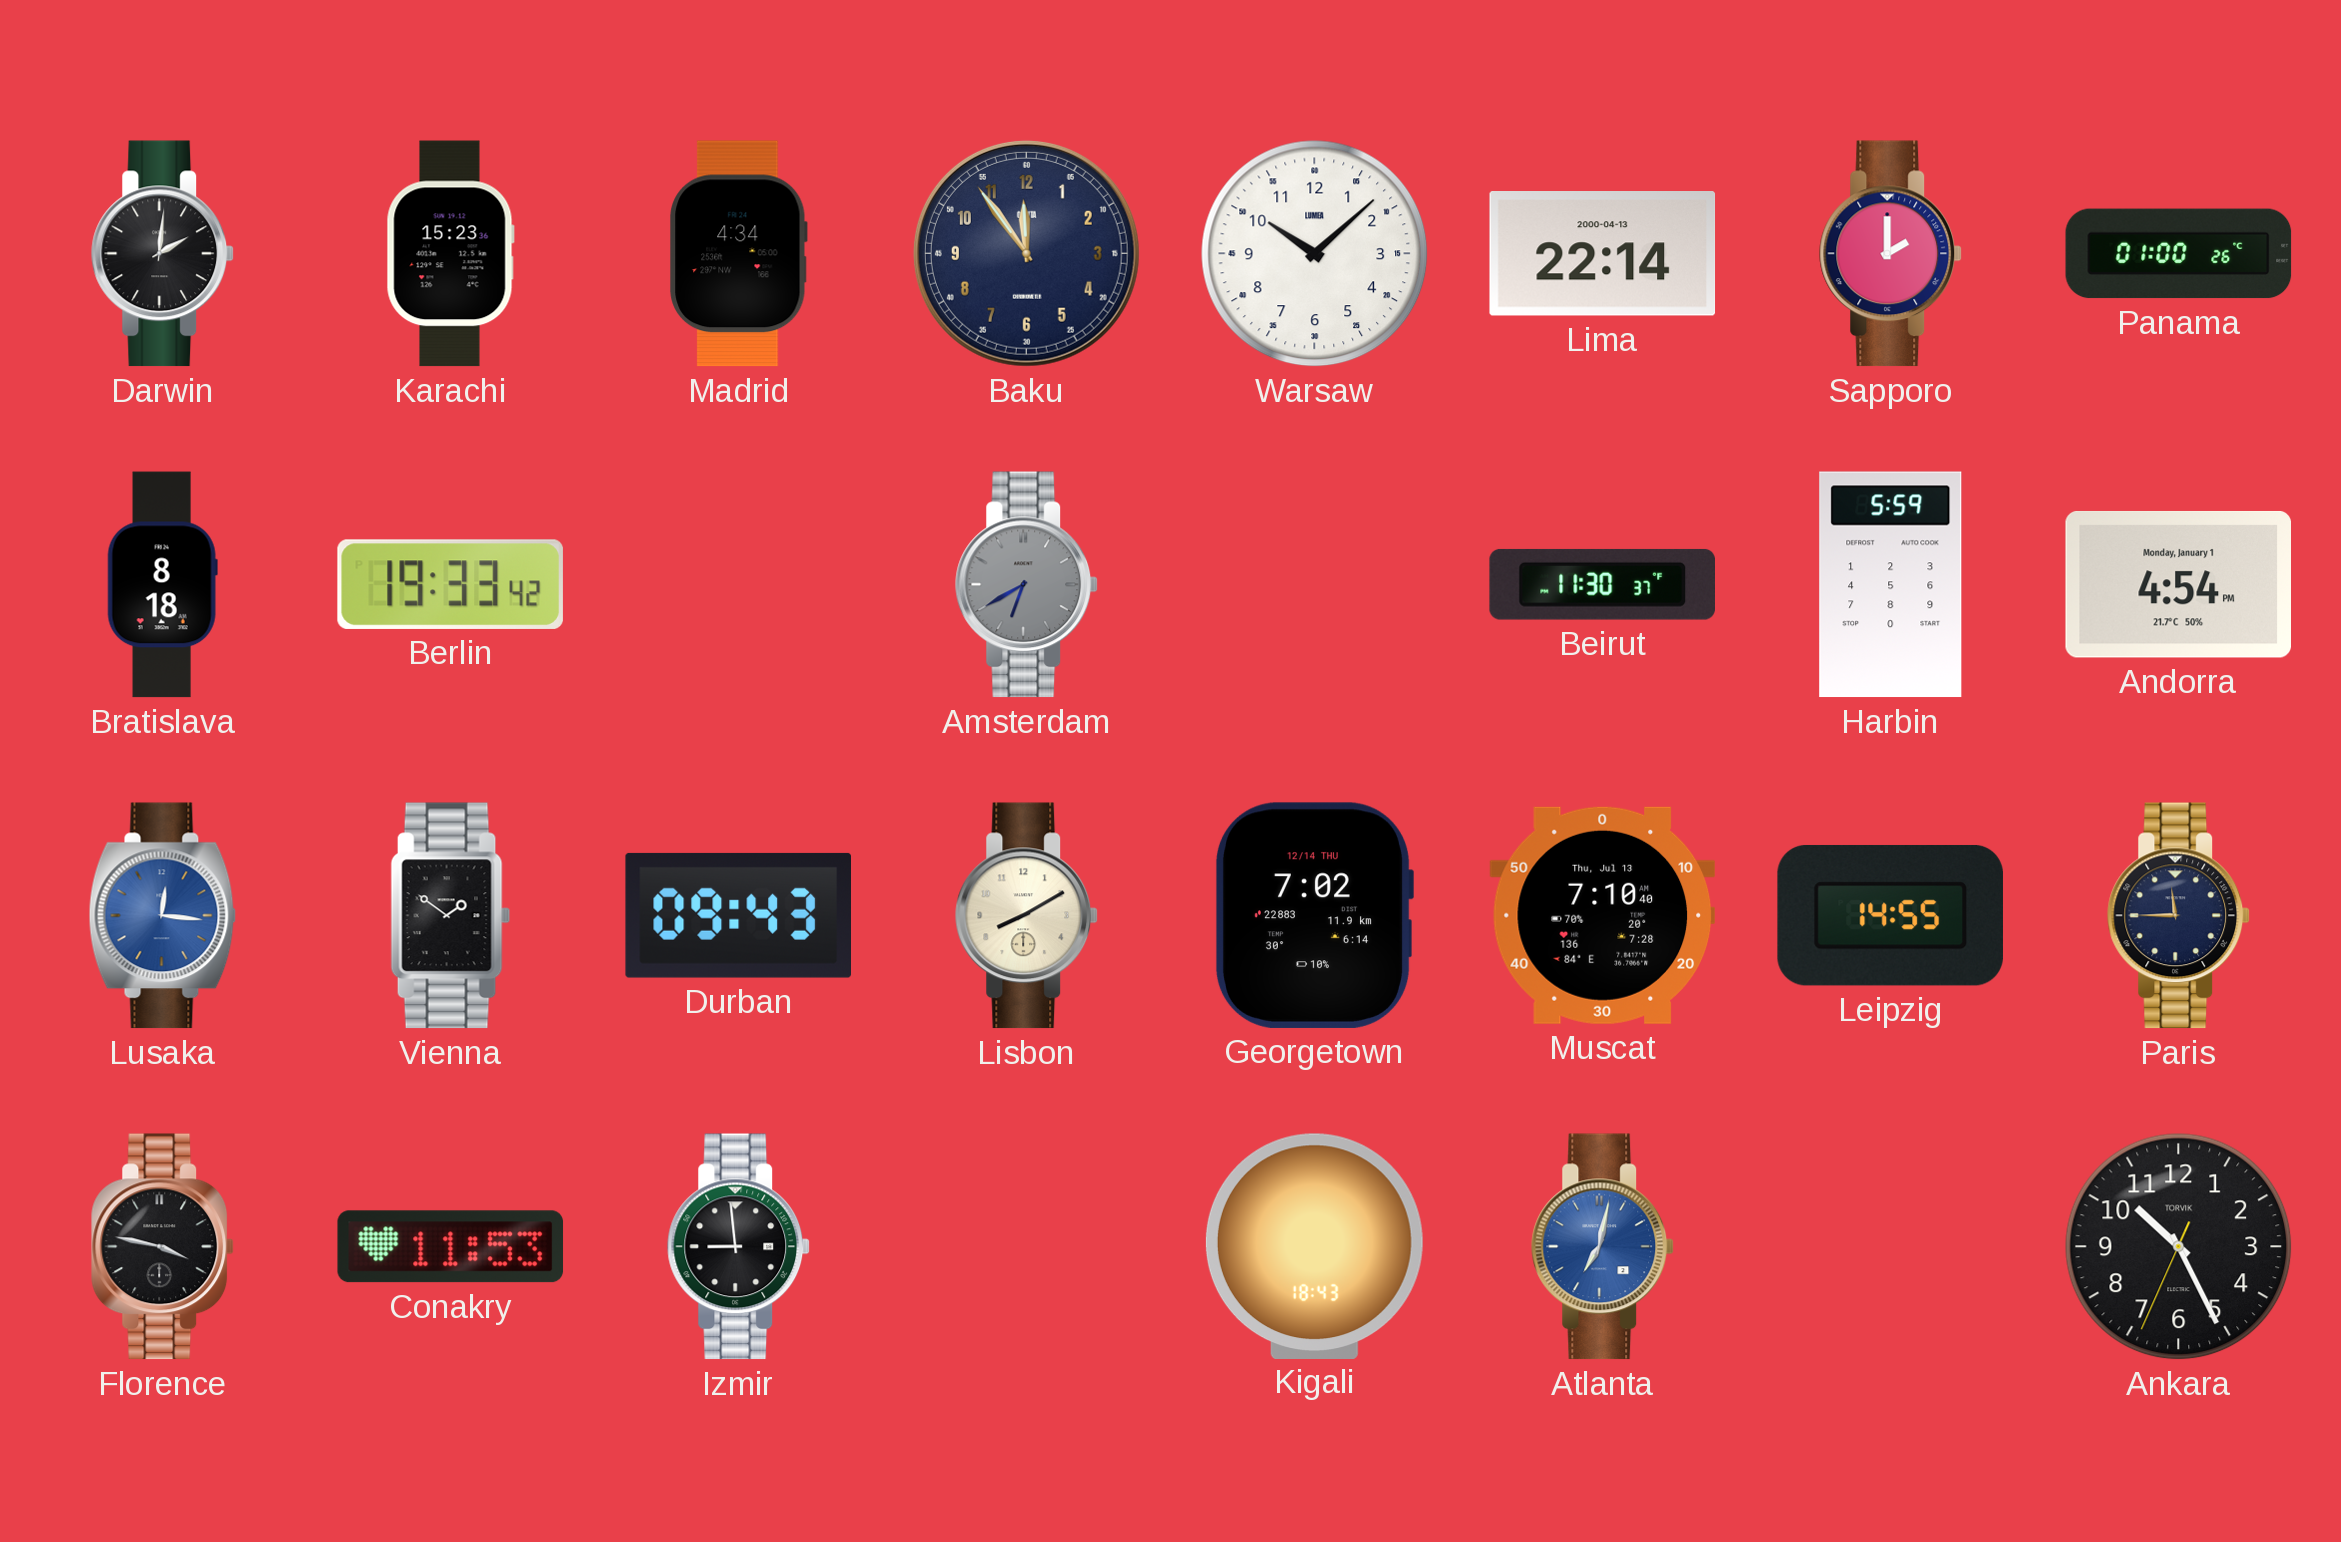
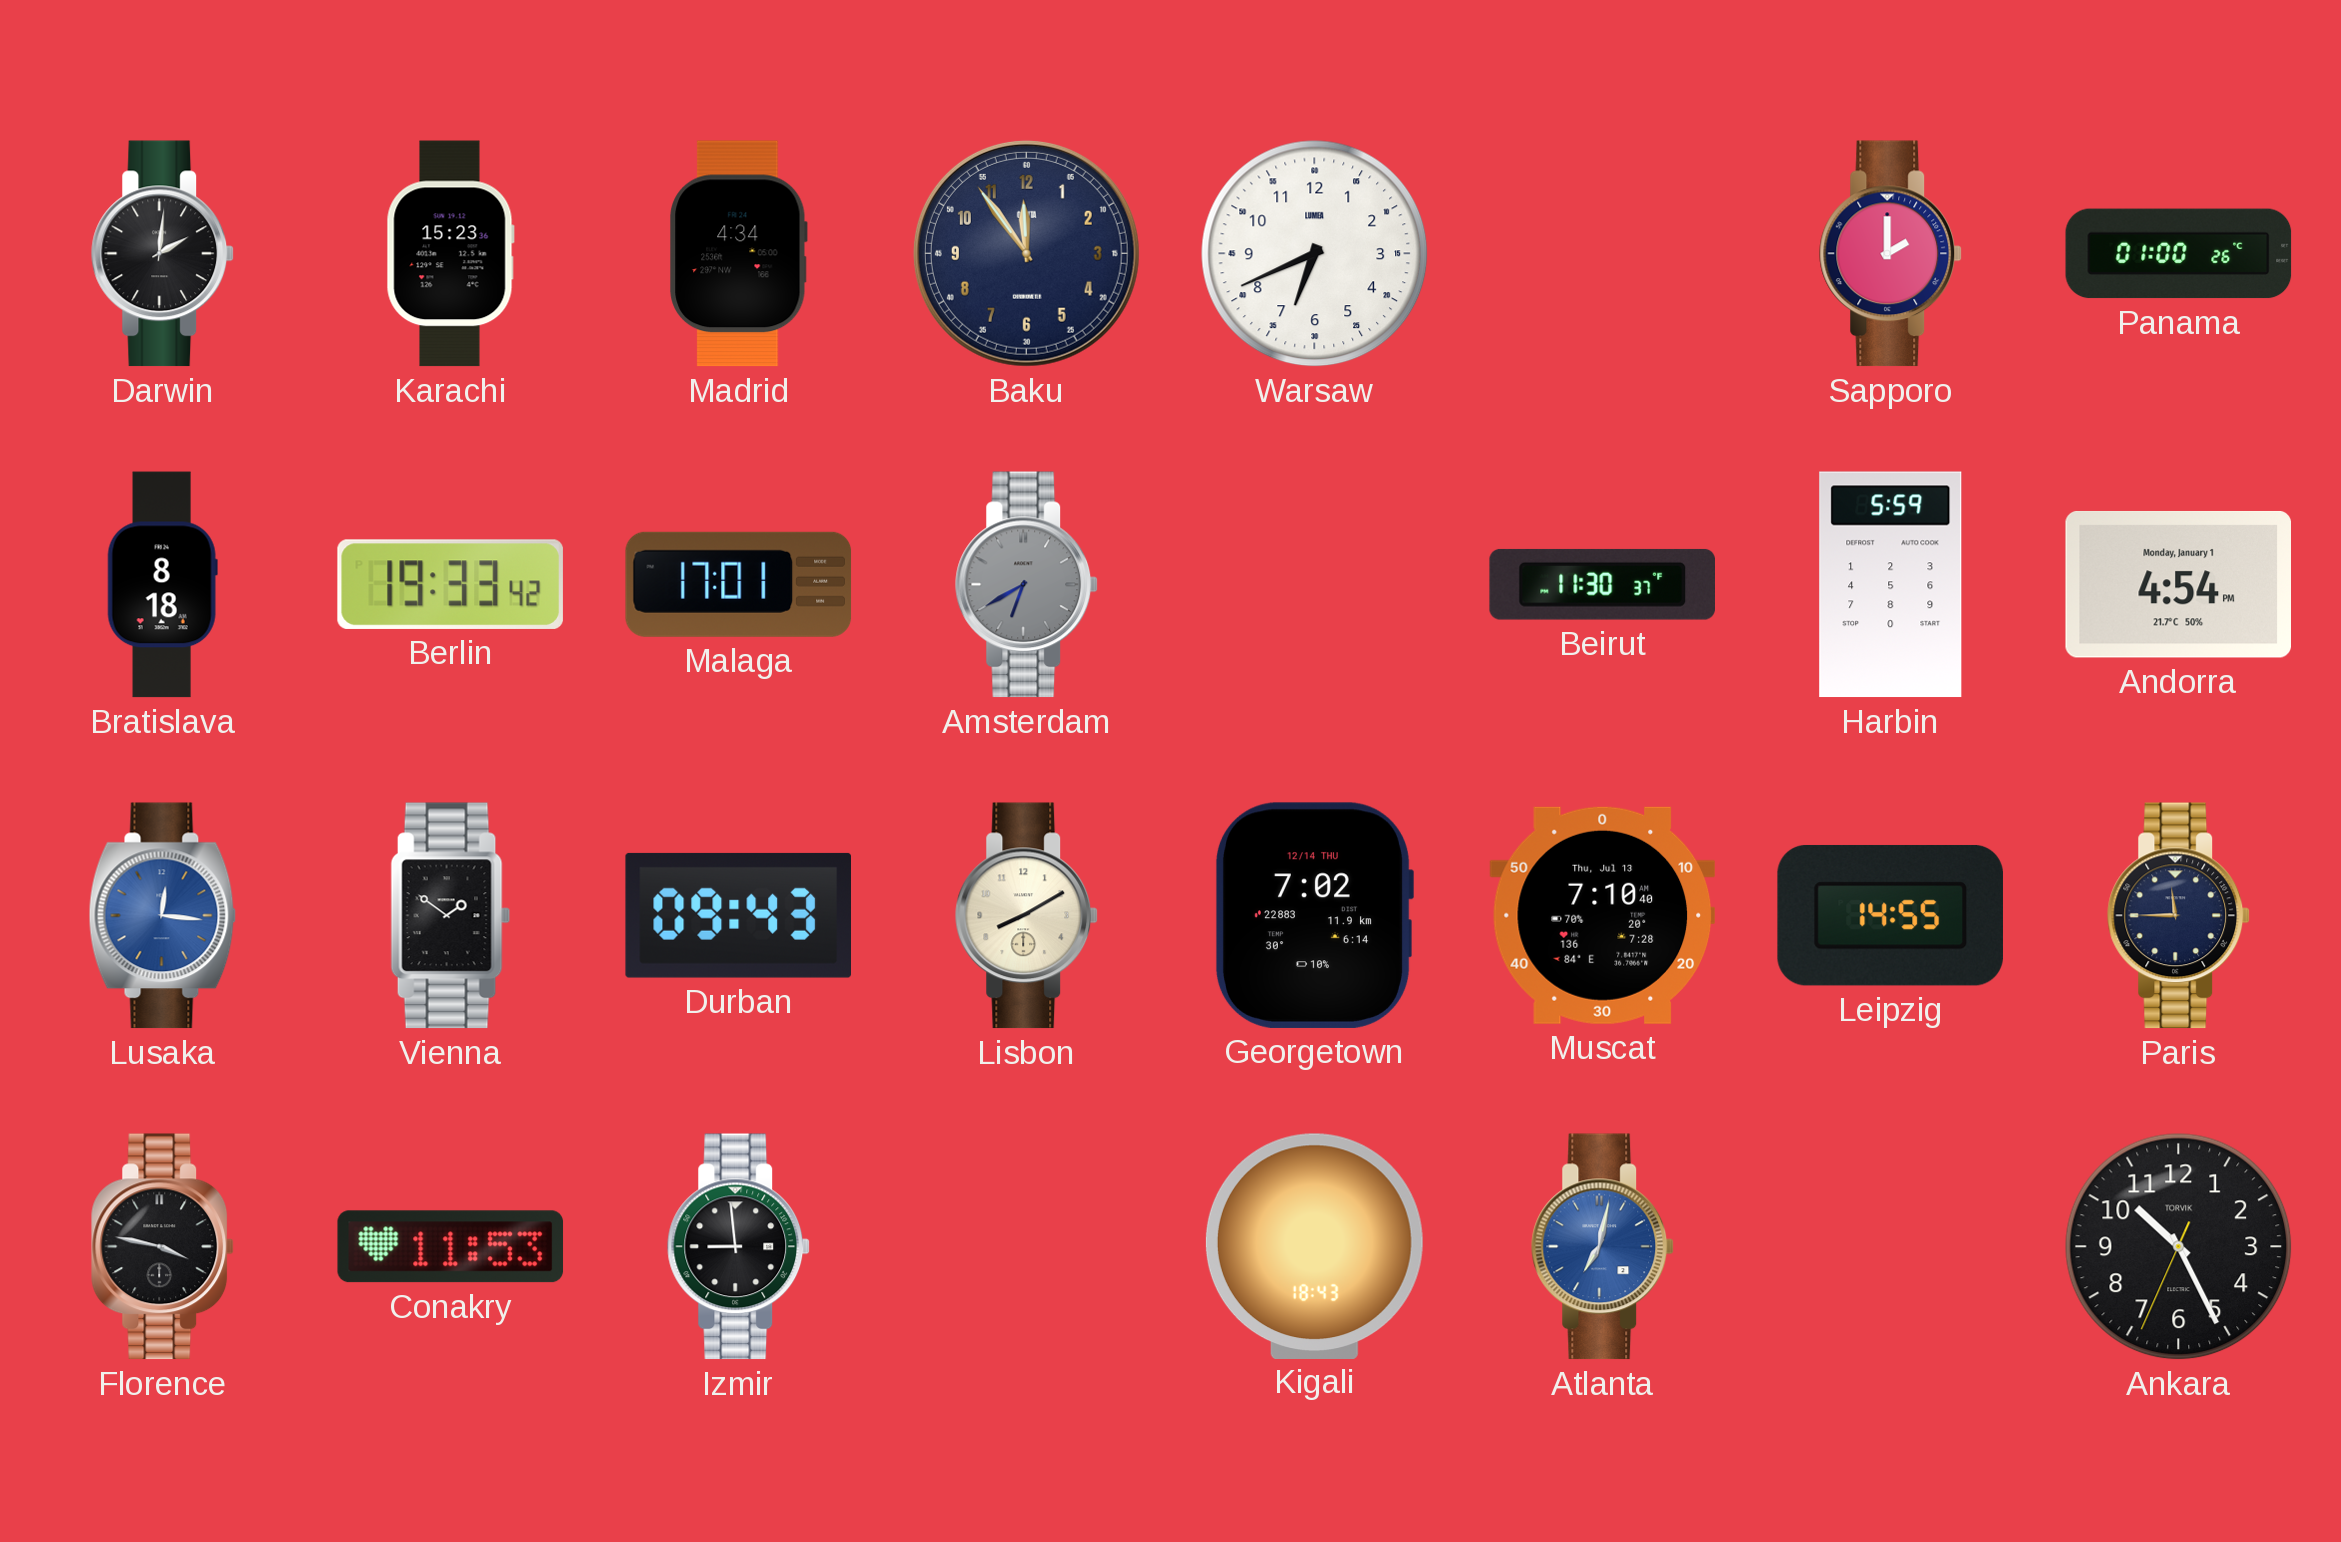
Warsaw: 10:08 -> 6:41 (1315, 254)
Lima: 22:14 -> none (1603, 254)
Malaga: none -> 17:01 (739, 584)
